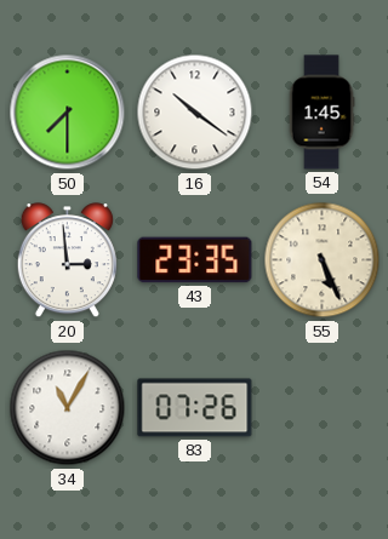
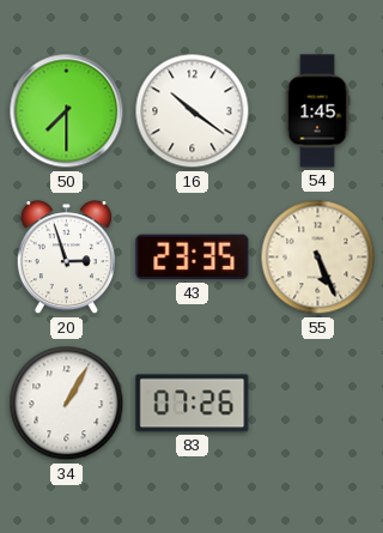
20: 2:59 -> 2:57 (66, 258)
34: 11:05 -> 1:05 (67, 404)
